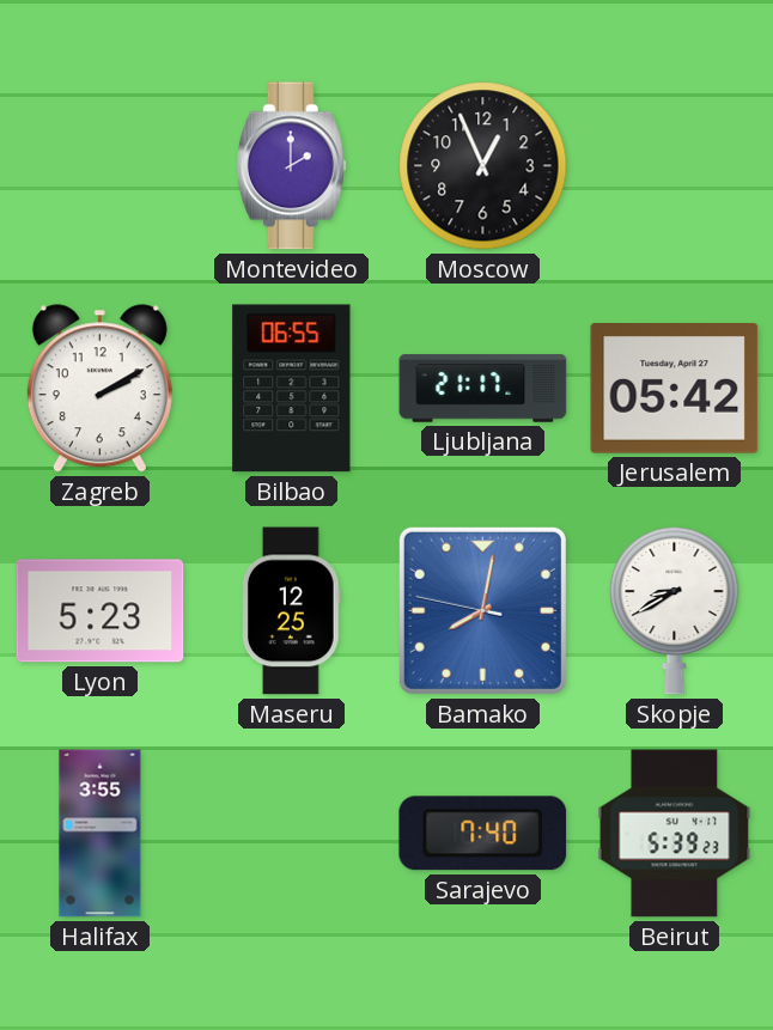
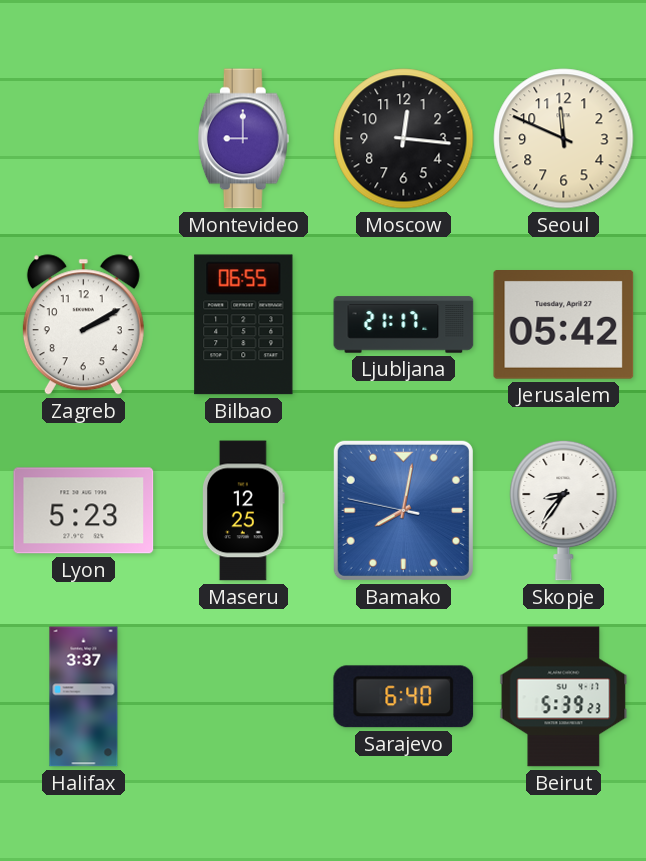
Montevideo: 2:00 -> 9:00 (243, 139)
Moscow: 12:56 -> 12:16 (404, 139)
Seoul: none -> 11:49 (564, 139)
Skopje: 8:40 -> 8:36 (564, 510)
Halifax: 3:55 -> 3:37 (84, 697)
Sarajevo: 7:40 -> 6:40 (404, 697)
